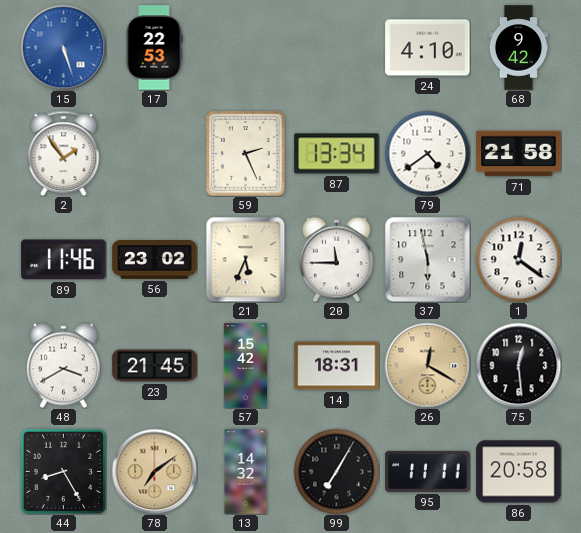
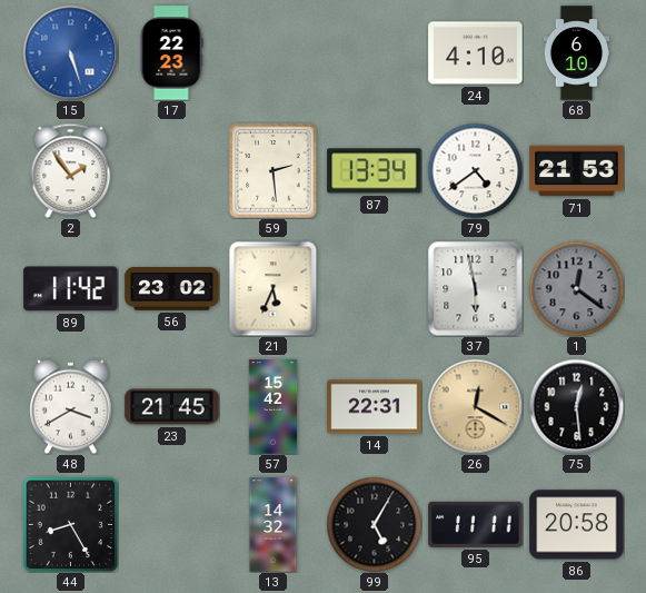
17: 22:53 -> 22:23 (171, 53)
68: 9:42 -> 6:10 (577, 53)
59: 2:26 -> 2:29 (274, 171)
71: 21:58 -> 21:53 (577, 171)
89: 11:46 -> 11:42 (71, 289)
20: 11:45 -> none (337, 259)
1 dial: white -> grey (576, 288)
14: 18:31 -> 22:31 (375, 407)
78: 7:09 -> none (154, 471)
99: 7:05 -> 5:05 (374, 524)
